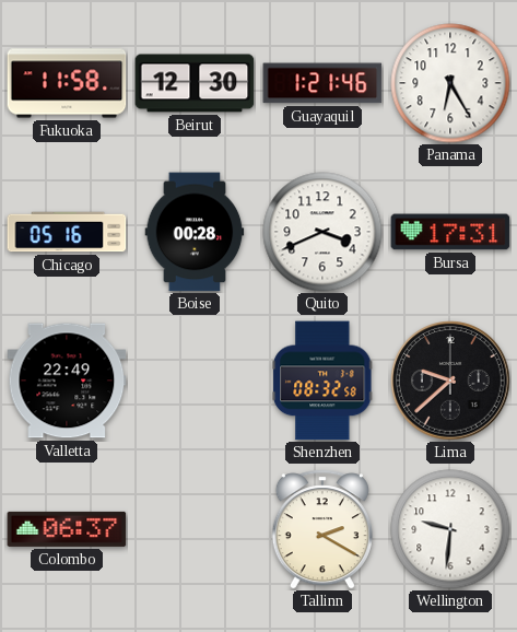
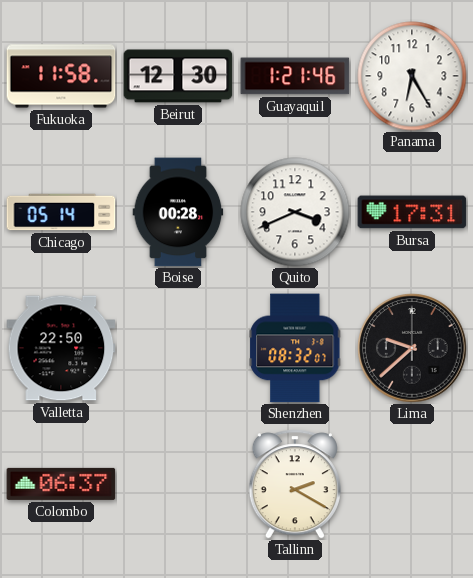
Chicago: 05:16 -> 05:14 (61, 212)
Valletta: 22:49 -> 22:50 (61, 348)
Shenzhen: 08:32:58 -> 08:32:07 (295, 348)
Wellington: 9:31 -> none (450, 529)
